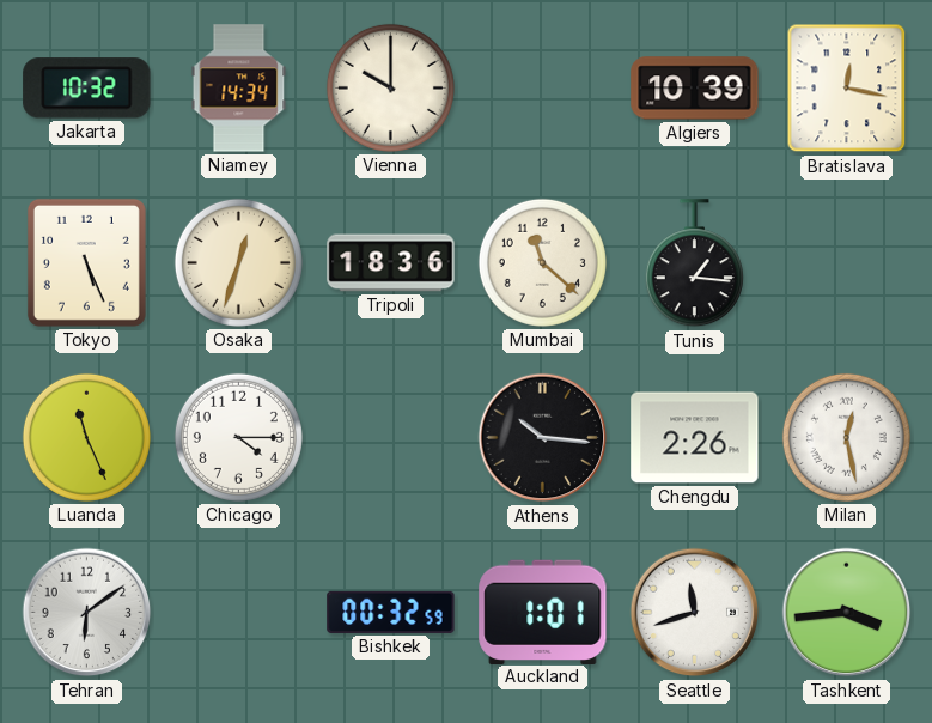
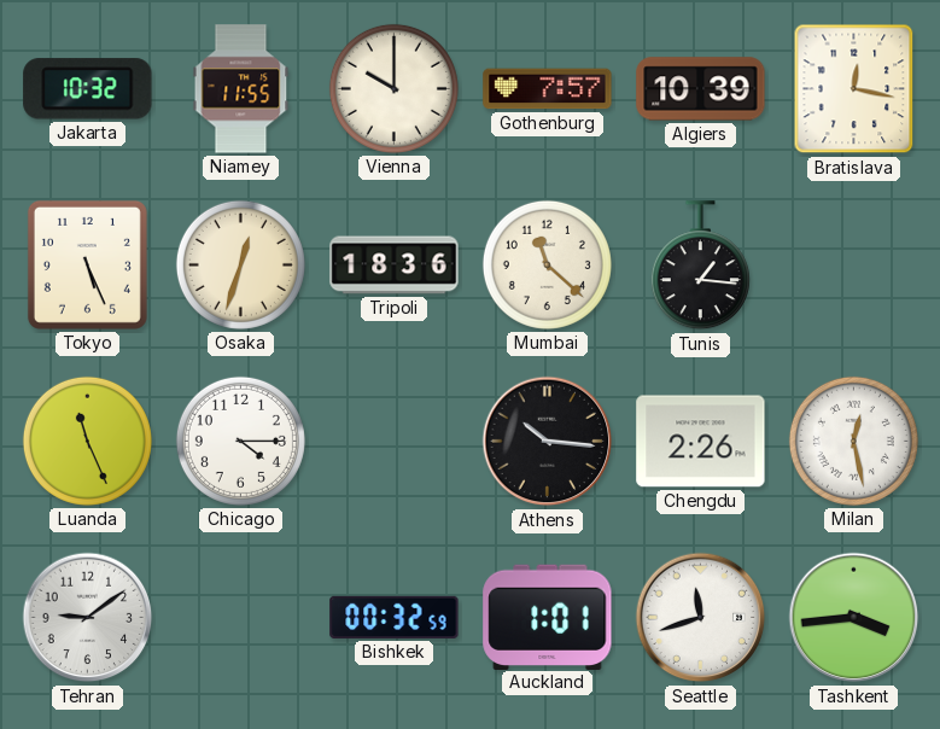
Niamey: 14:34 -> 11:55 (241, 89)
Gothenburg: none -> 7:57 (548, 89)
Tehran: 6:09 -> 9:09 (88, 618)
